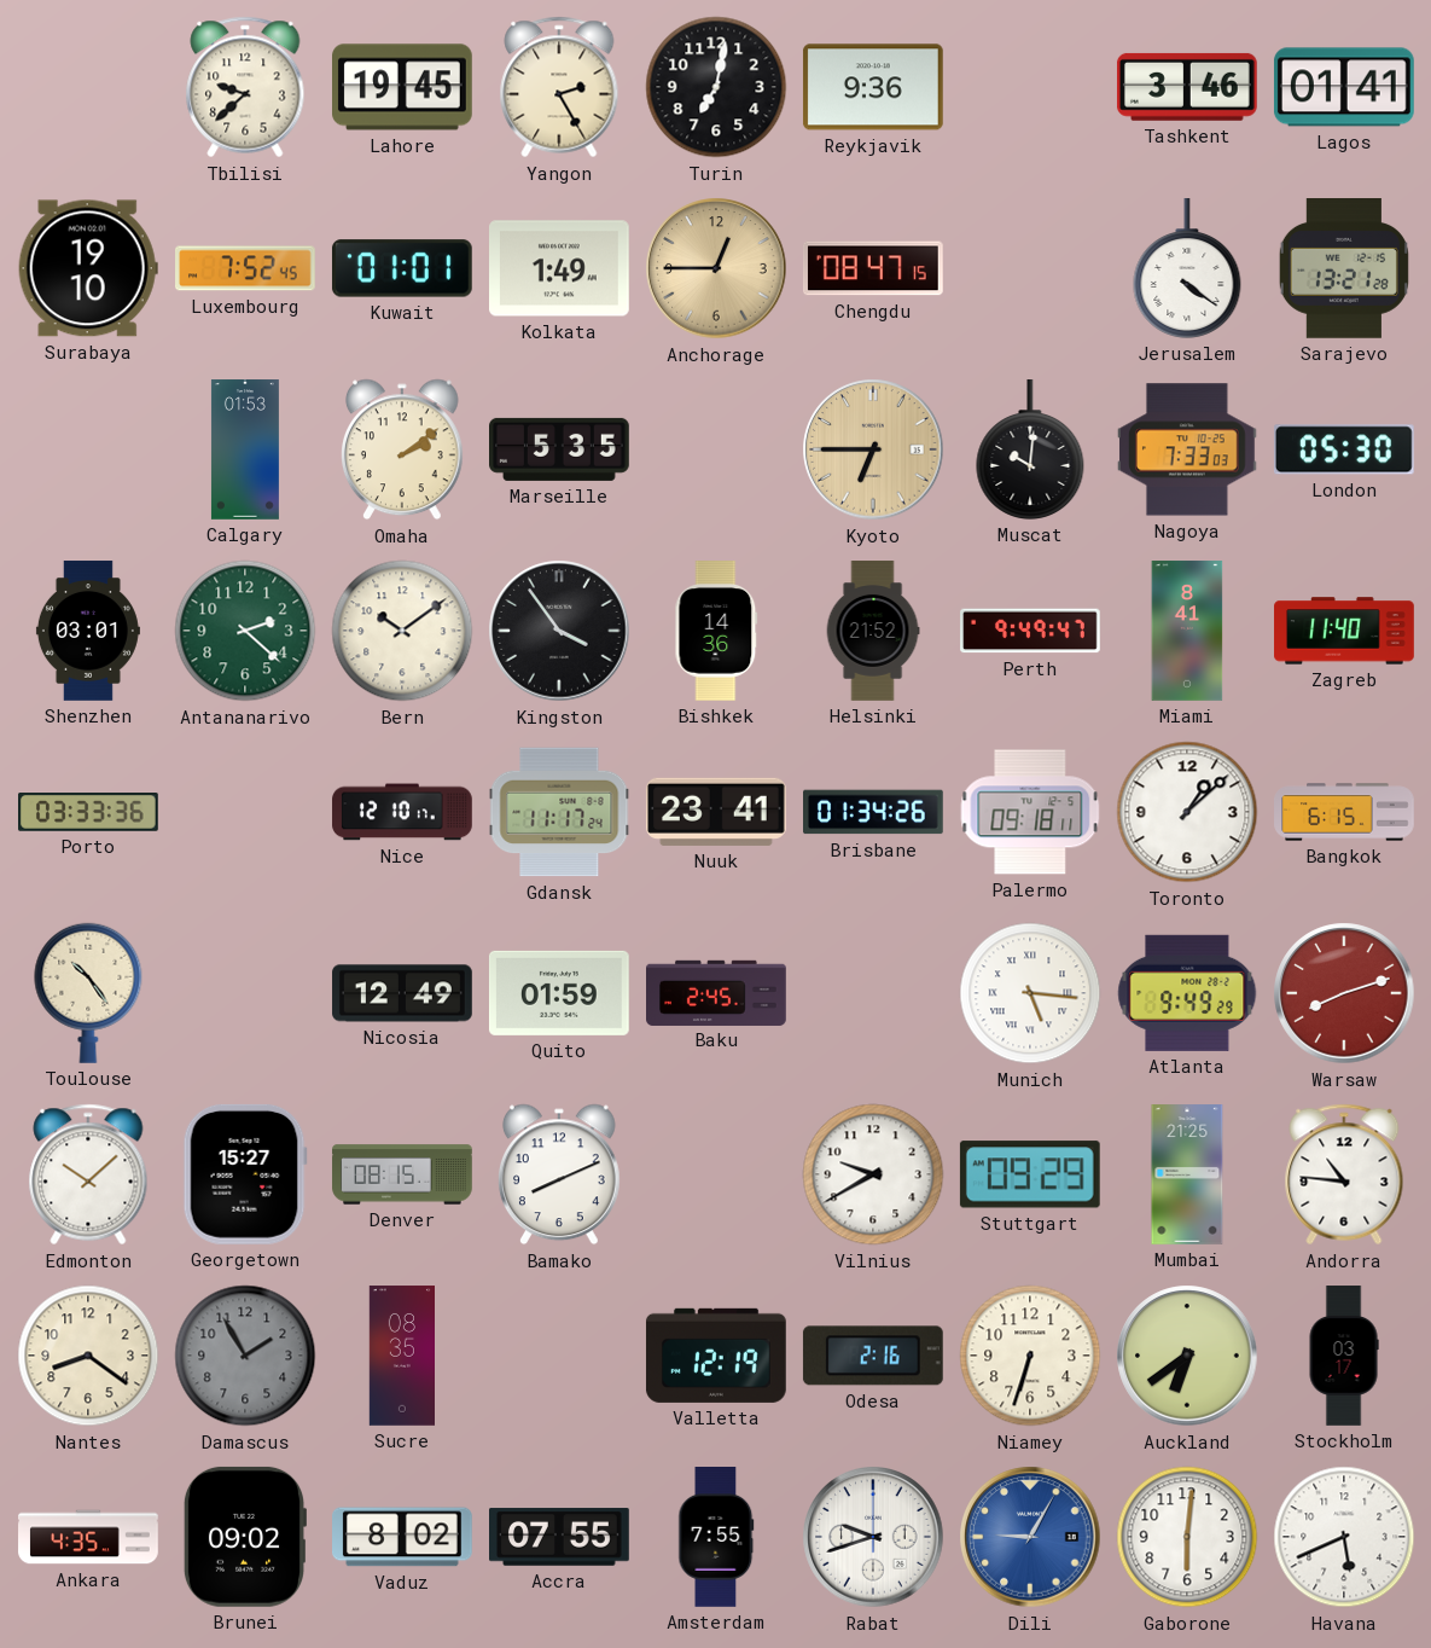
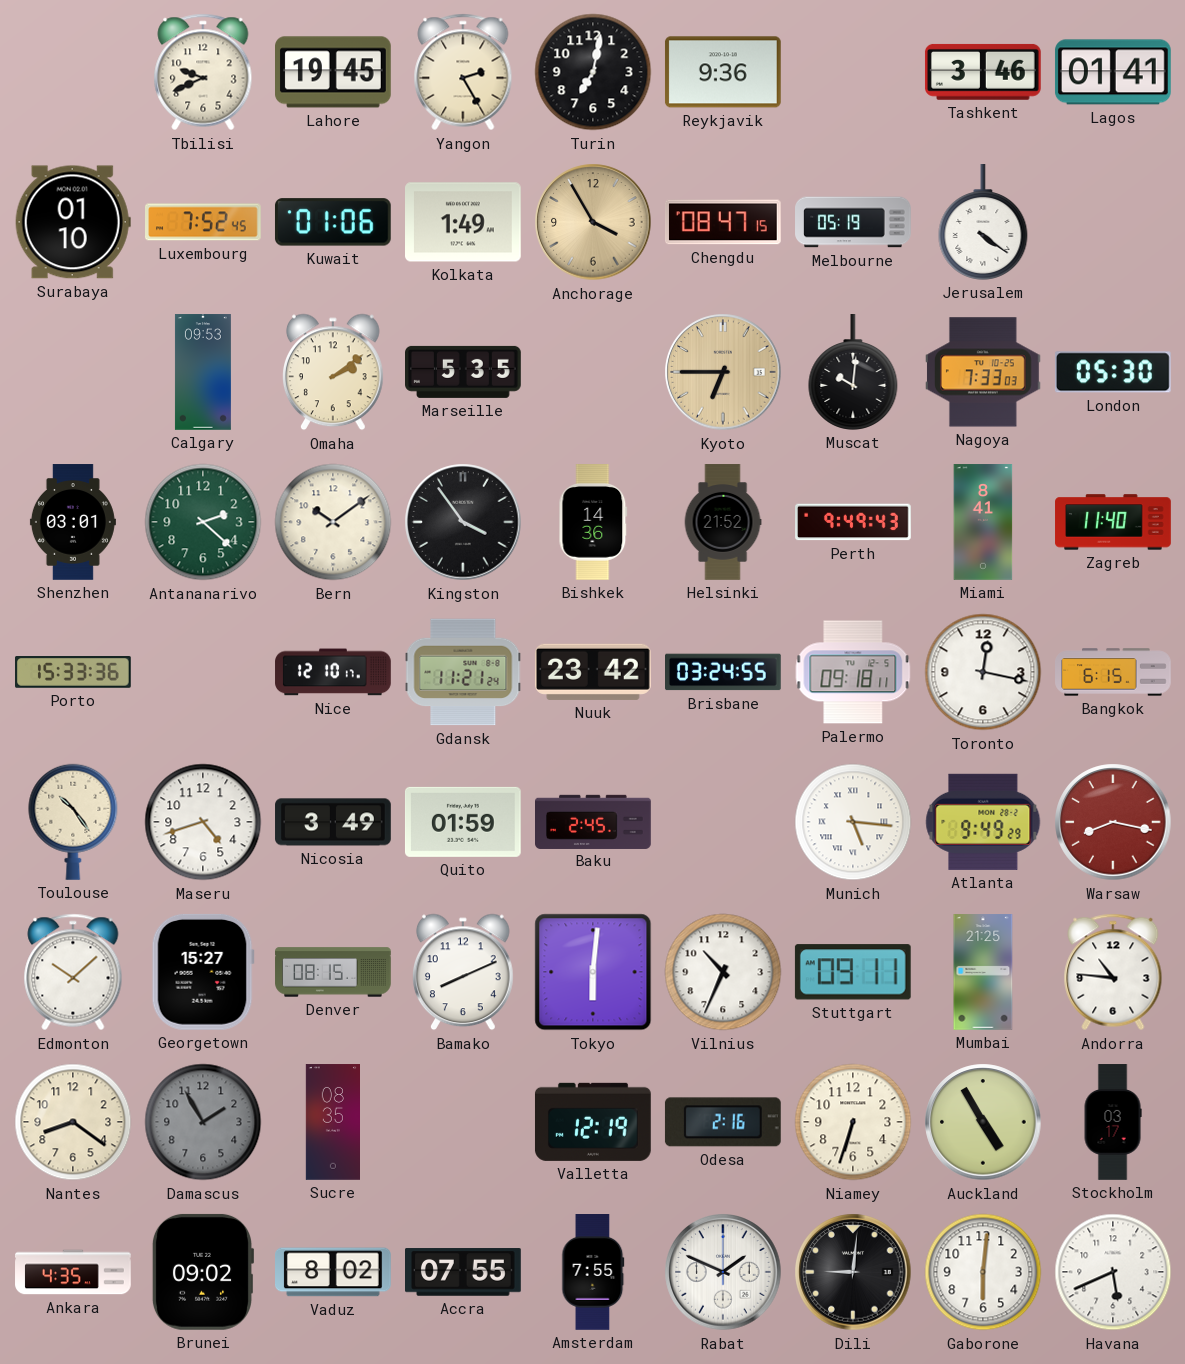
Tbilisi: 9:38 -> 9:41 (203, 72)
Surabaya: 19:10 -> 01:10 (73, 222)
Kuwait: 01:01 -> 01:06 (333, 222)
Anchorage: 12:45 -> 3:55 (593, 222)
Melbourne: none -> 05:19 (853, 222)
Sarajevo: 13:21 -> none (1344, 269)
Calgary: 01:53 -> 09:53 (203, 372)
Perth: 9:49:47 -> 9:49:43 (853, 522)
Porto: 03:33 -> 15:33 (74, 673)
Gdansk: 11:17 -> 11:21 (463, 672)
Nuuk: 23:41 -> 23:42 (593, 672)
Brisbane: 01:34 -> 03:24 (724, 672)
Toronto: 1:08 -> 12:17 (983, 672)
Maseru: none -> 4:42 (203, 822)
Nicosia: 12:49 -> 3:49 (333, 822)
Warsaw: 8:12 -> 8:17 (1113, 822)
Tokyo: none -> 6:01 (593, 972)
Vilnius: 9:40 -> 10:34 (723, 972)
Stuttgart: 09:29 -> 09:11 (853, 972)
Auckland: 6:39 -> 4:55 (983, 1122)
Rabat: 9:42 -> 1:49 (723, 1272)
Dili: 9:05 -> 9:01 (853, 1272)
Dili dial: blue -> black (853, 1272)
